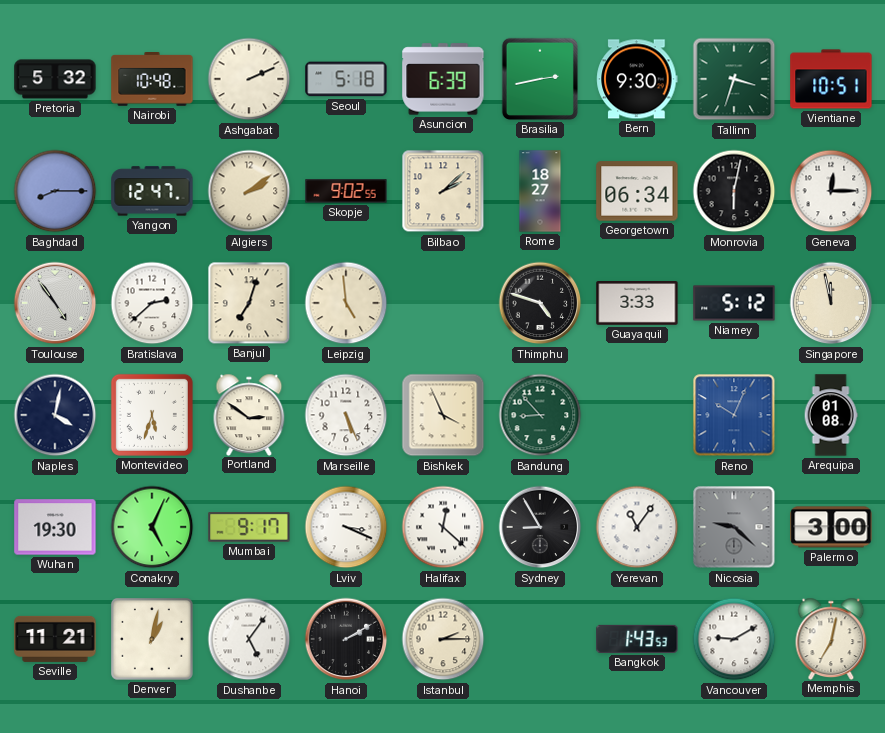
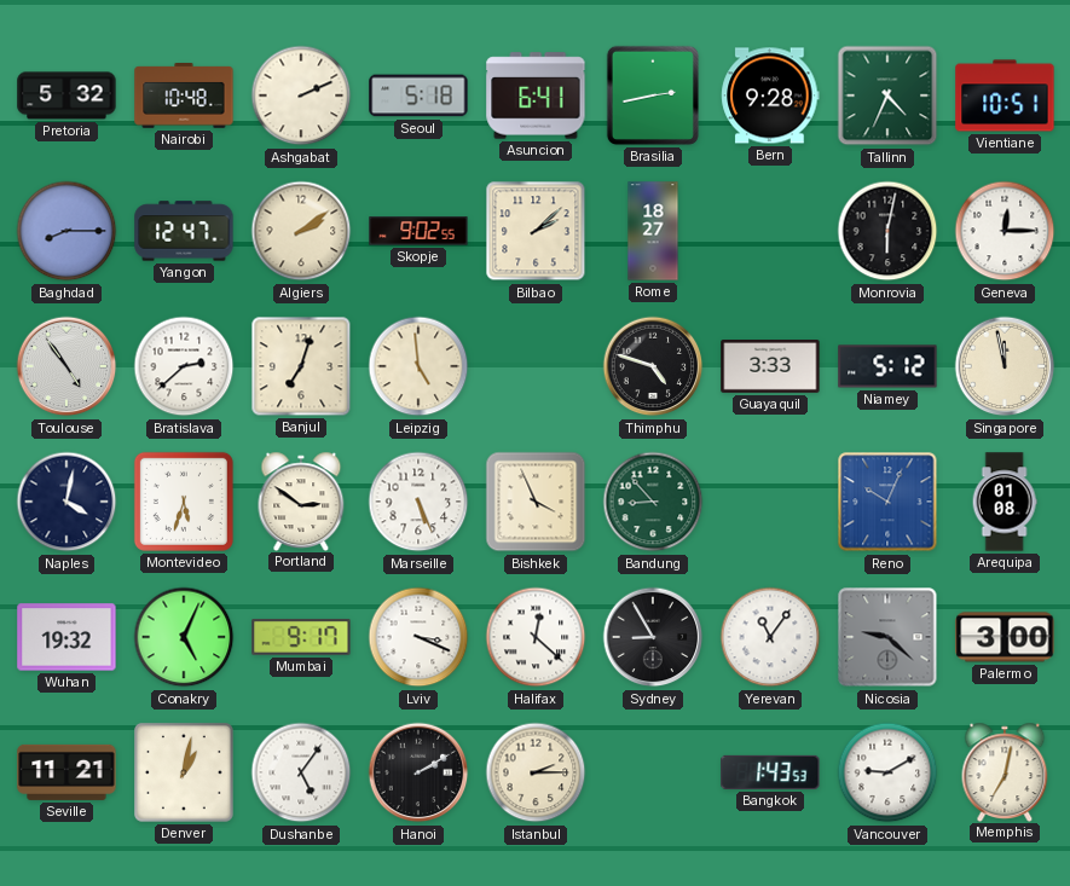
Asuncion: 6:39 -> 6:41 (536, 95)
Bern: 9:30 -> 9:28 (770, 95)
Tallinn: 3:33 -> 4:34 (887, 95)
Georgetown: 06:34 -> none (637, 191)
Wuhan: 19:30 -> 19:32 (66, 637)
